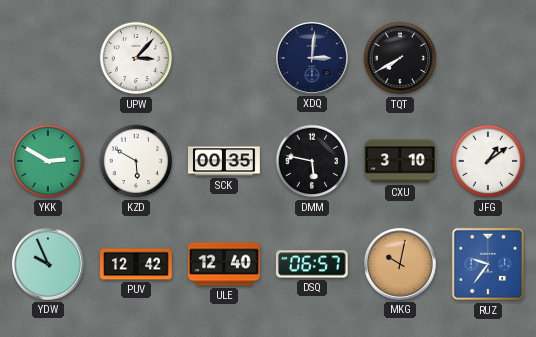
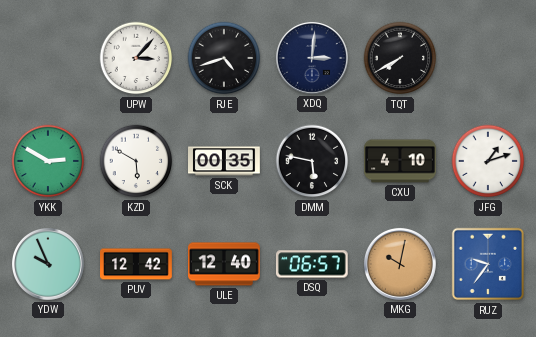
RJE: none -> 4:42 (224, 58)
CXU: 3:10 -> 4:10 (400, 161)
JFG: 1:09 -> 1:12 (488, 161)
